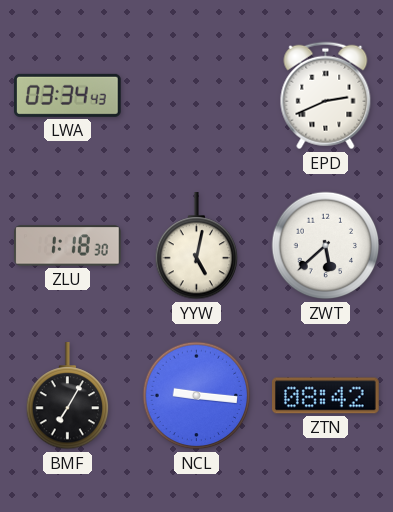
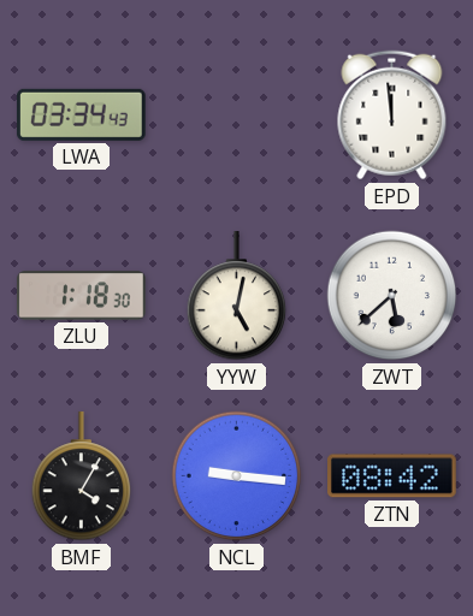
EPD: 2:41 -> 11:59 (392, 115)
BMF: 7:05 -> 4:05 (82, 476)
